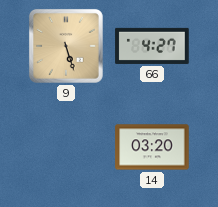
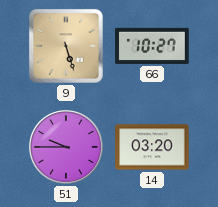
66: 4:27 -> 10:27 (152, 46)
51: none -> 9:45 (66, 147)
